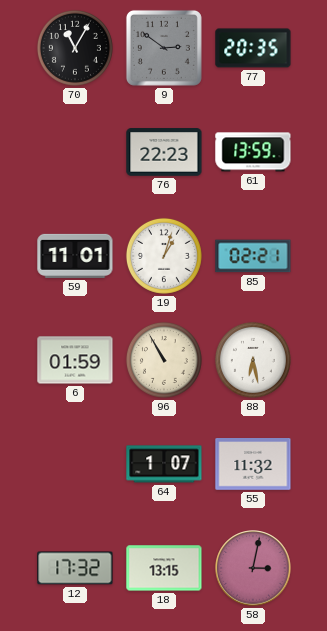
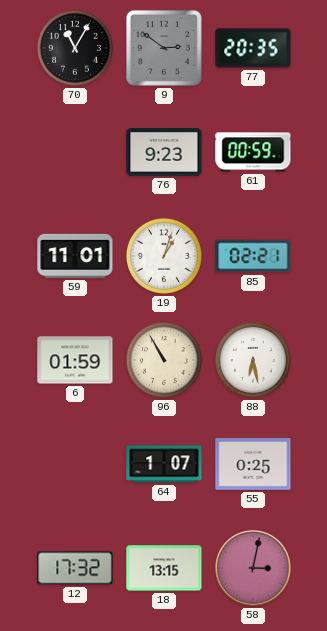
76: 22:23 -> 9:23 (164, 152)
61: 13:59 -> 00:59 (253, 152)
55: 11:32 -> 0:25 (253, 465)
